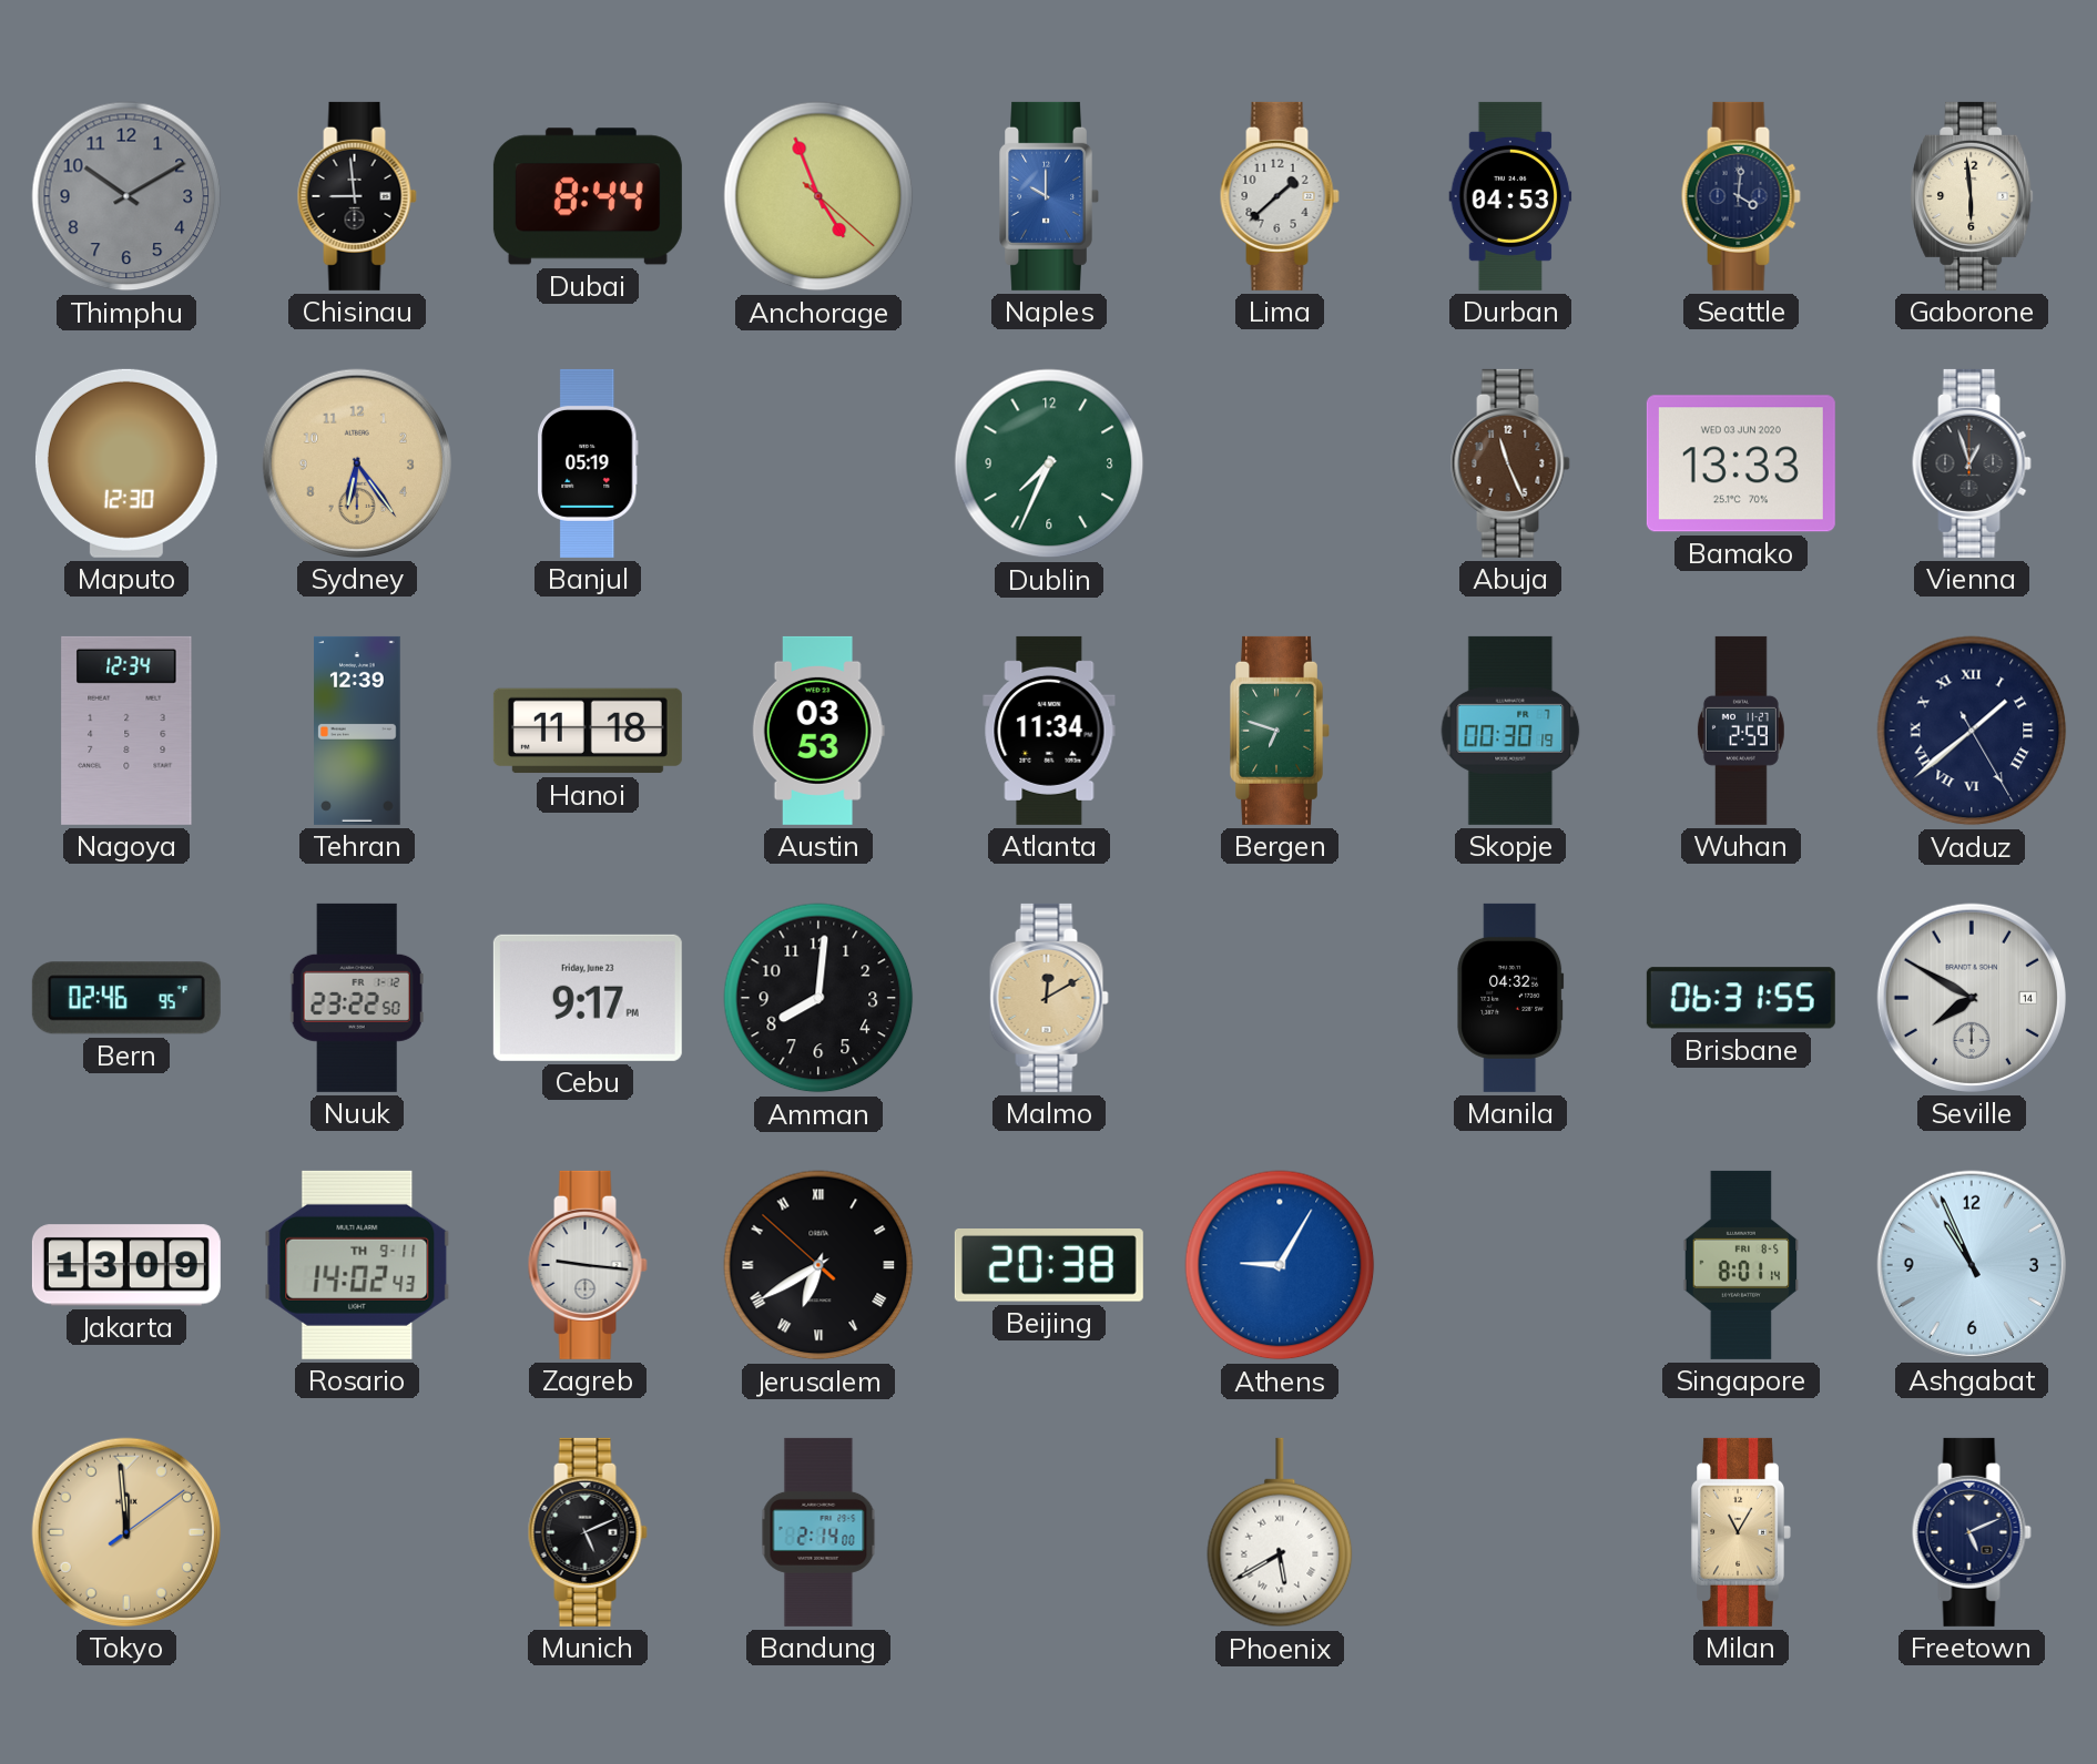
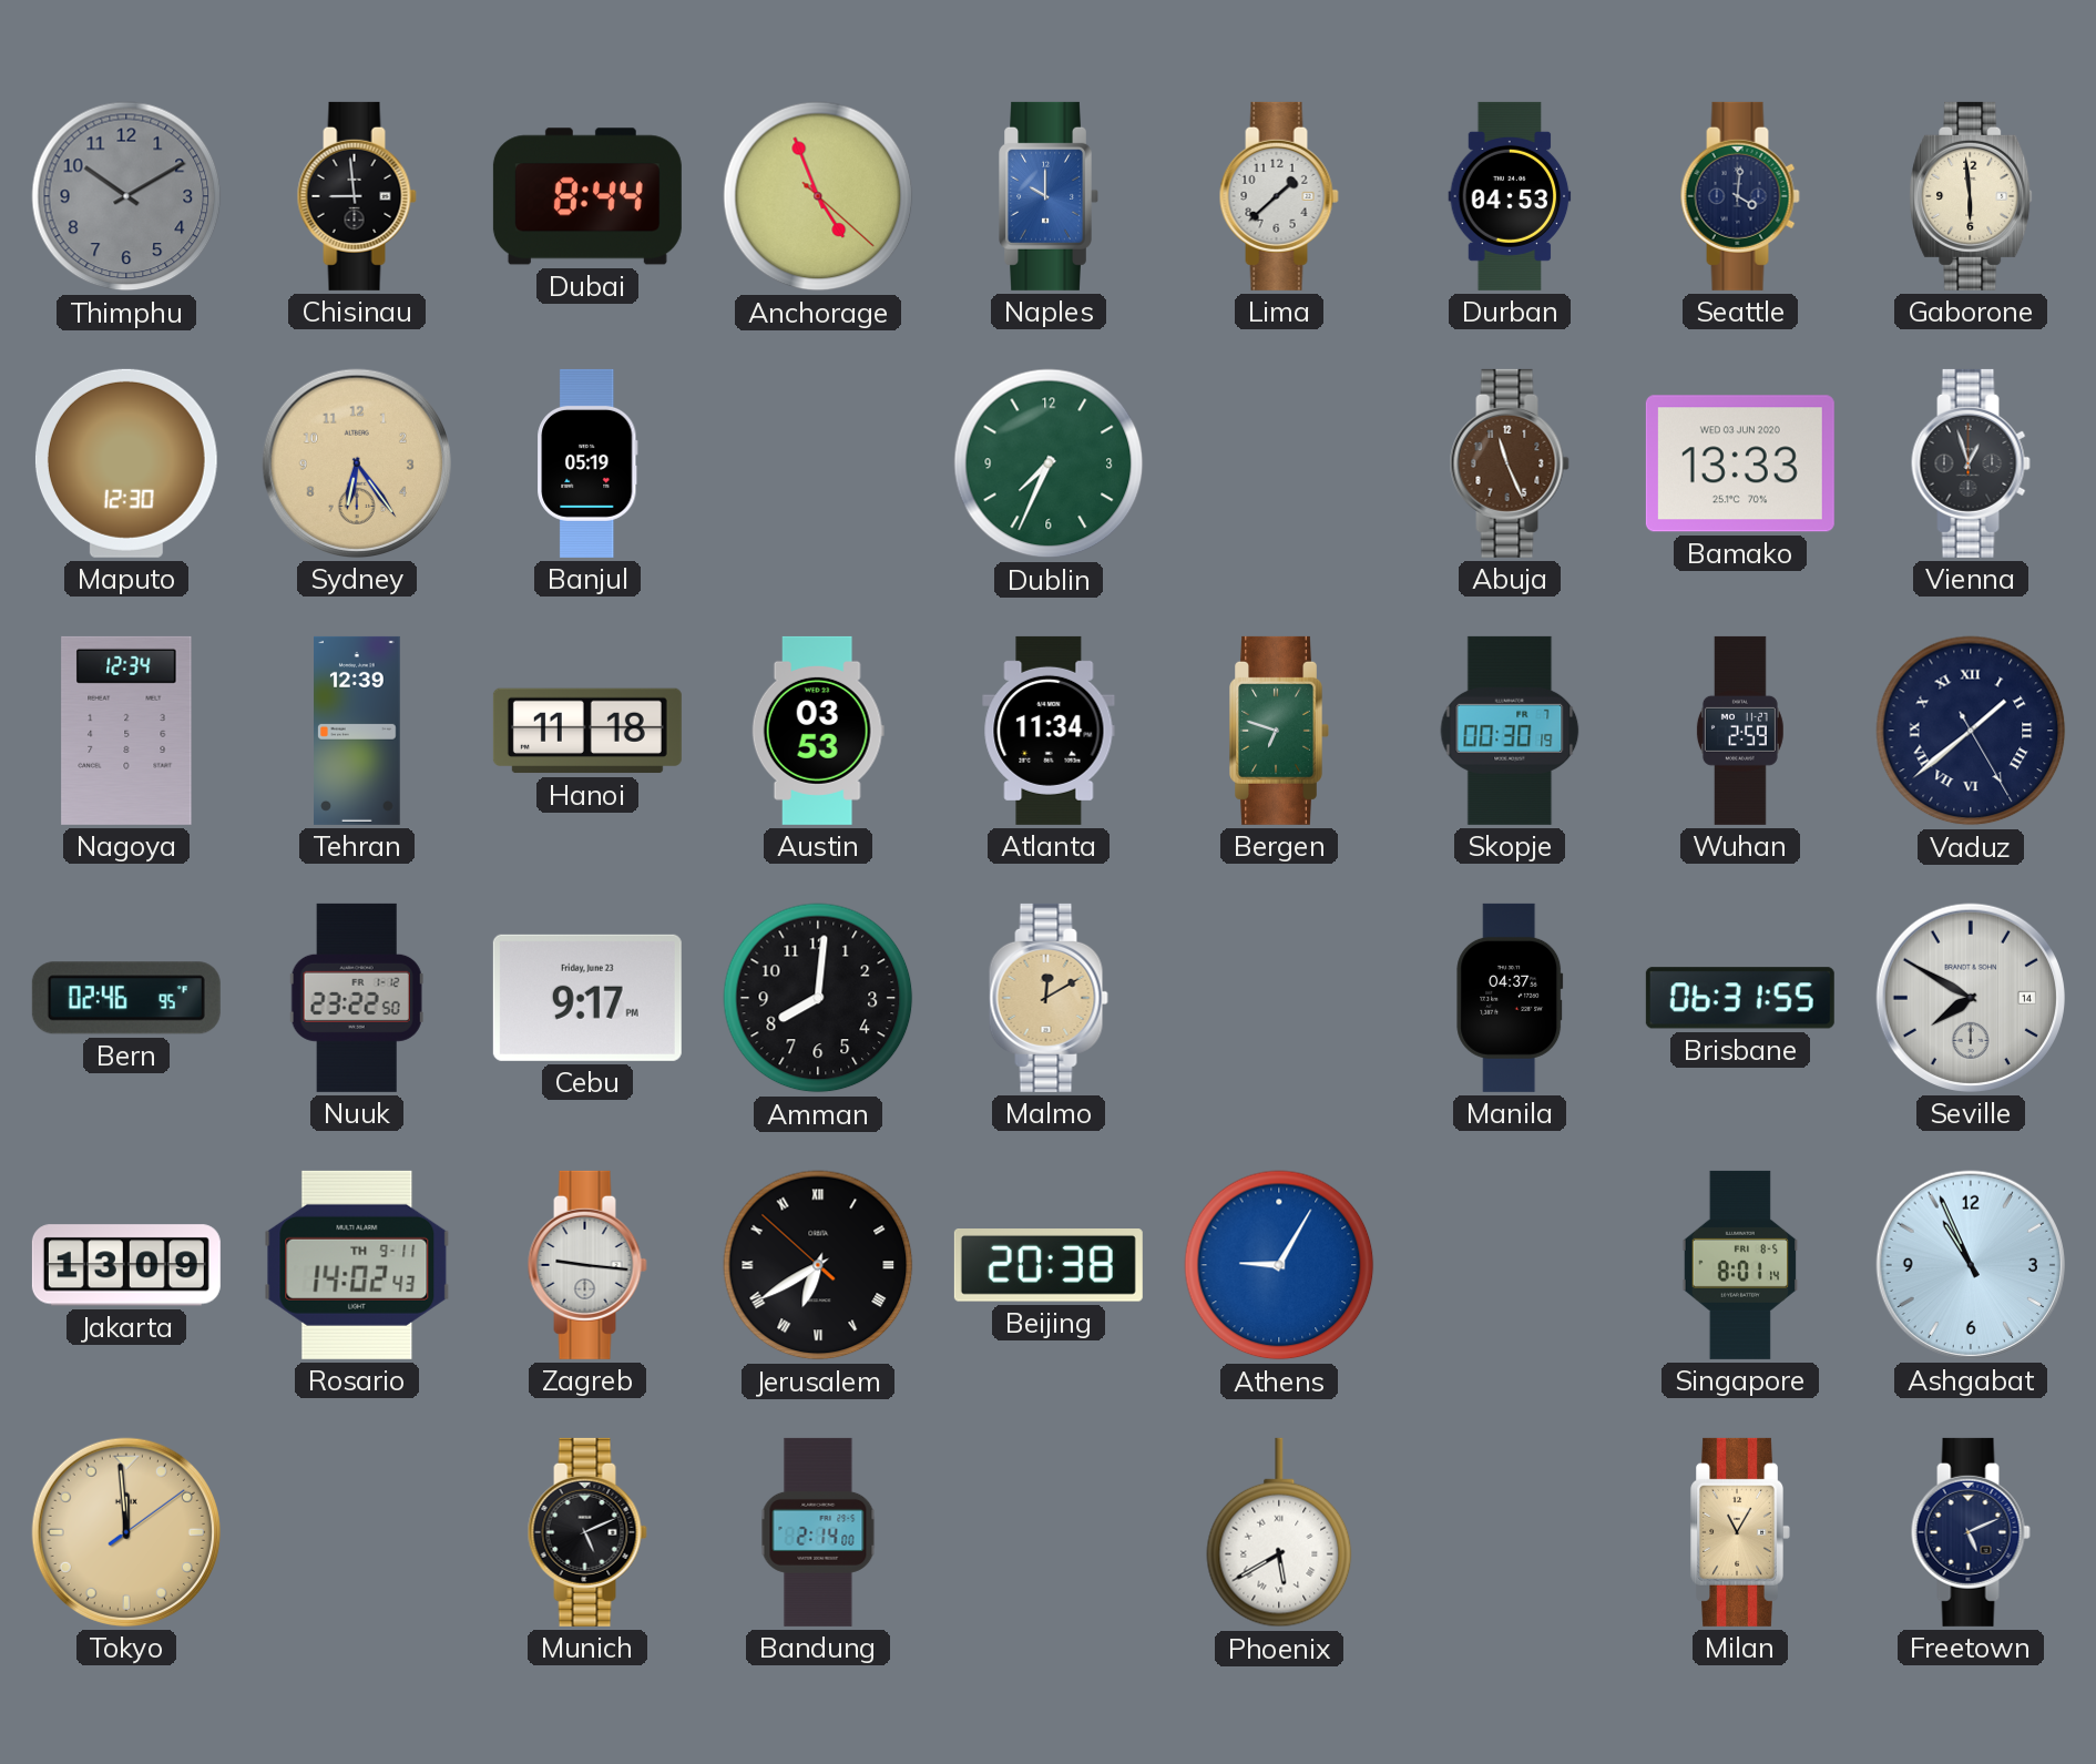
Manila: 04:32 -> 04:37 (1510, 998)
